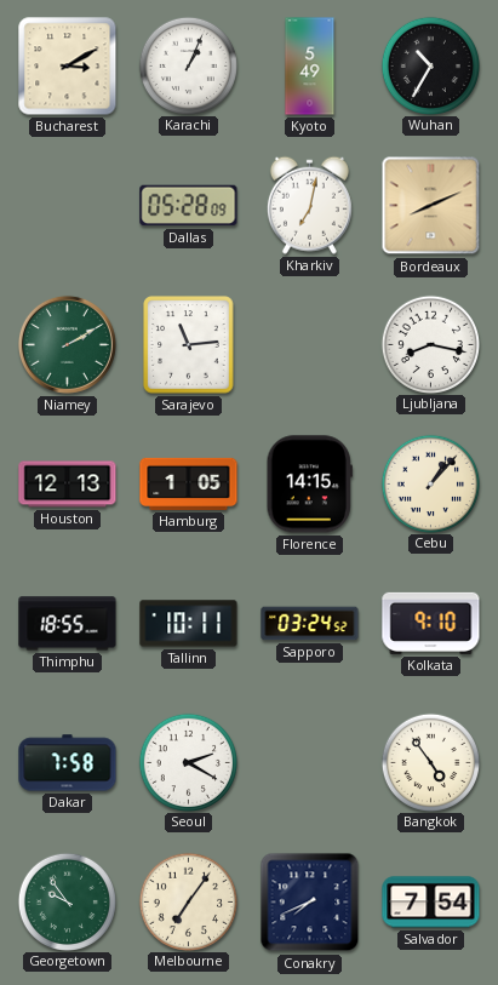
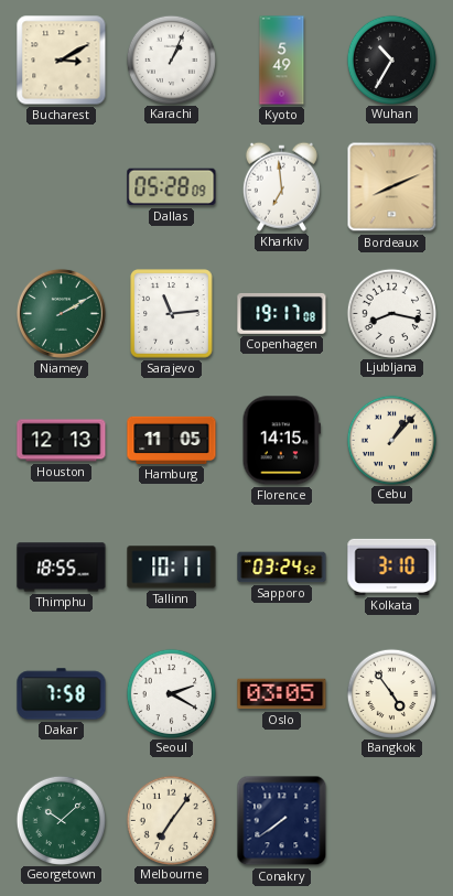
Kharkiv: 7:02 -> 6:59 (281, 186)
Copenhagen: none -> 19:17 (282, 313)
Hamburg: 1:05 -> 11:05 (172, 440)
Kolkata: 9:10 -> 3:10 (392, 566)
Oslo: none -> 03:05 (282, 694)
Georgetown: 9:54 -> 10:08 (61, 820)
Conakry: 7:41 -> 7:39 (282, 821)
Salvador: 7:54 -> none (431, 903)
